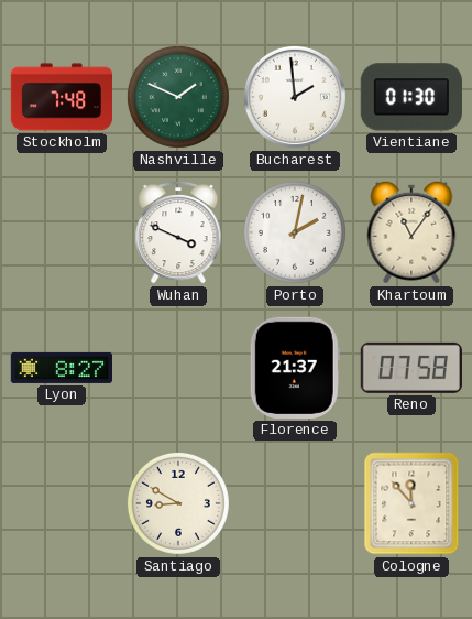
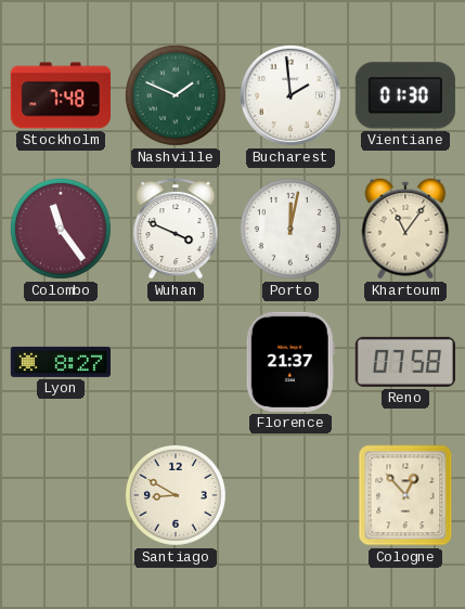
Colombo: none -> 11:24 (61, 229)
Porto: 2:02 -> 12:02 (290, 229)
Cologne: 11:53 -> 12:53 (405, 495)
